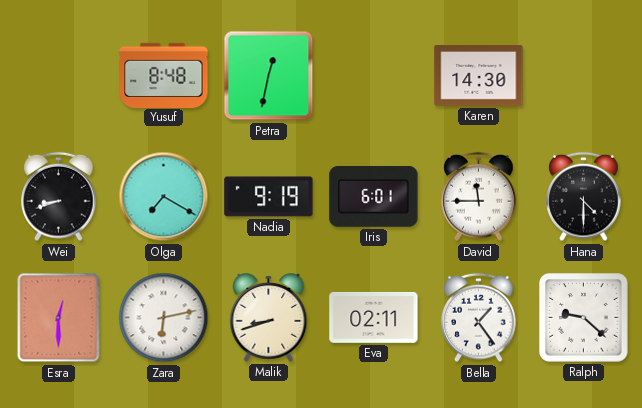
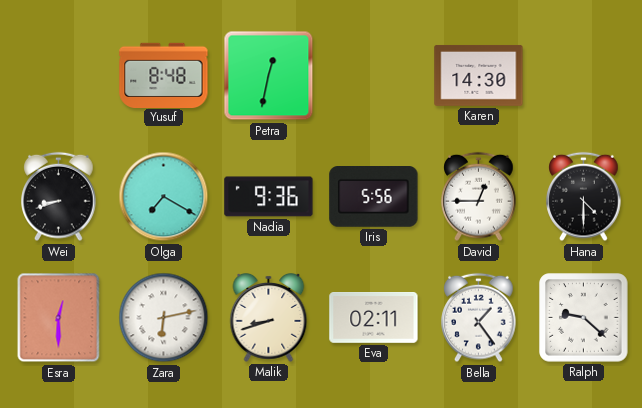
Nadia: 9:19 -> 9:36 (269, 197)
Iris: 6:01 -> 5:56 (374, 197)
David: 11:45 -> 12:45 (479, 197)
